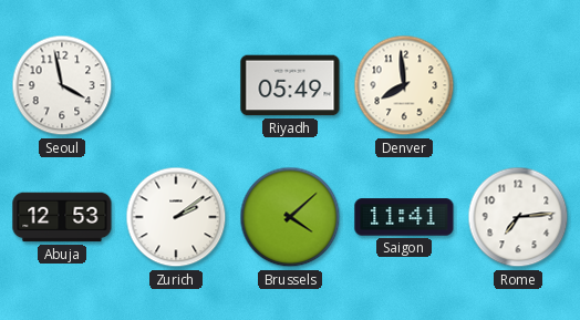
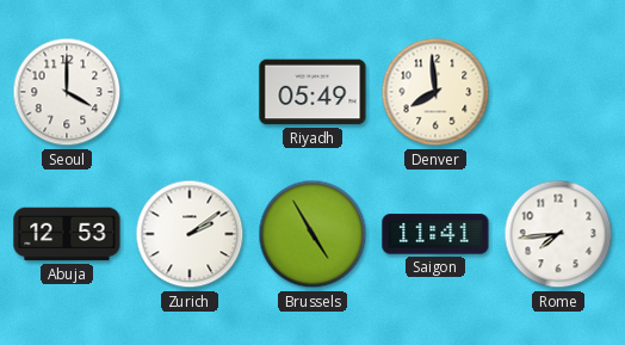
Seoul: 3:58 -> 4:00 (67, 92)
Brussels: 4:08 -> 4:55 (312, 234)
Rome: 7:14 -> 7:44 (558, 234)
